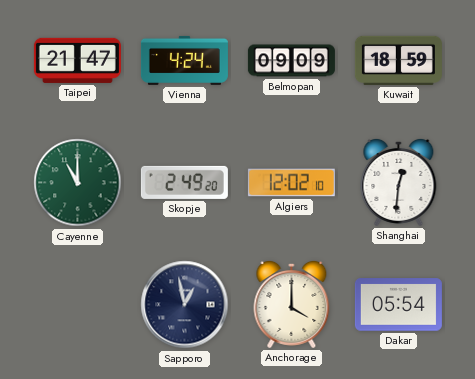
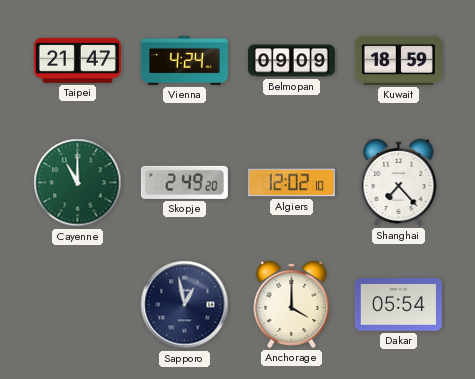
Shanghai: 12:31 -> 7:23 (399, 182)
